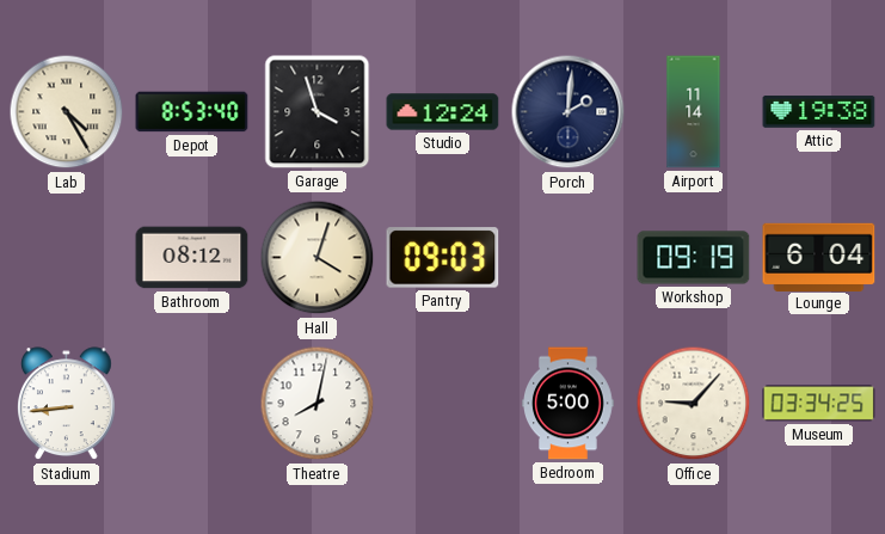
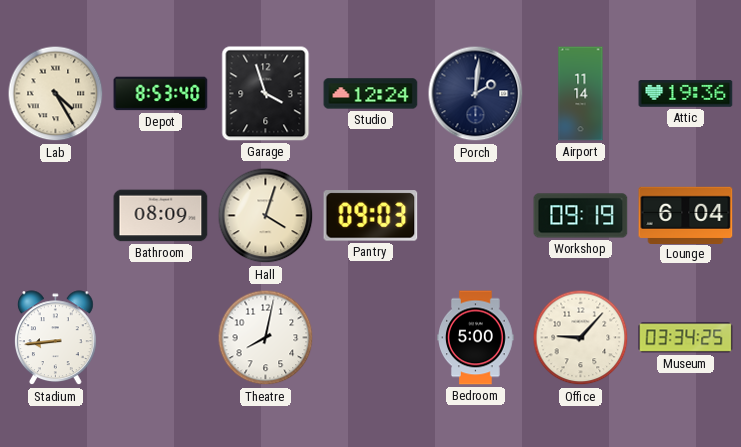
Attic: 19:38 -> 19:36 (686, 94)
Bathroom: 08:12 -> 08:09 (161, 216)
